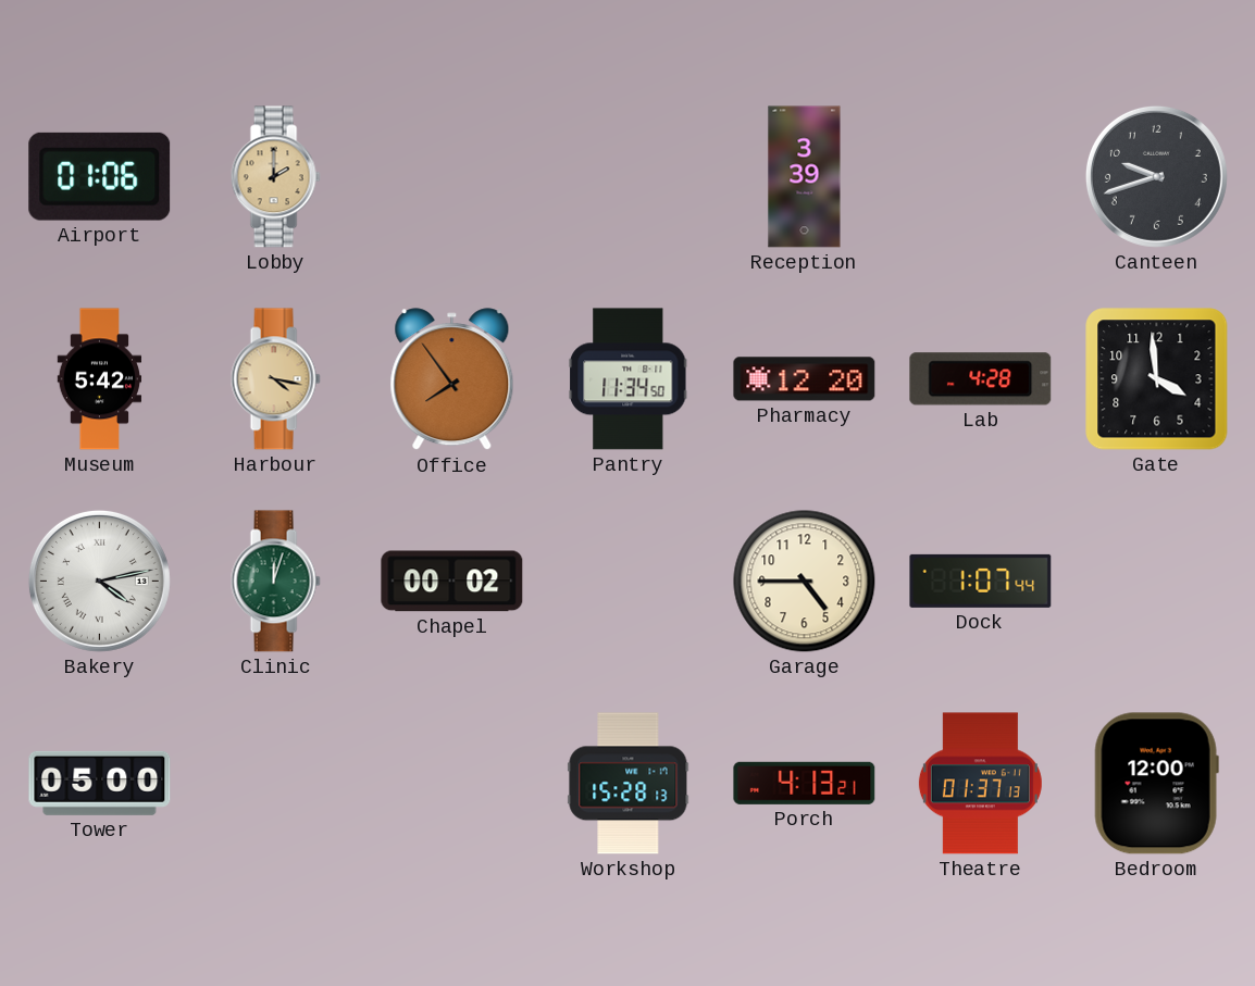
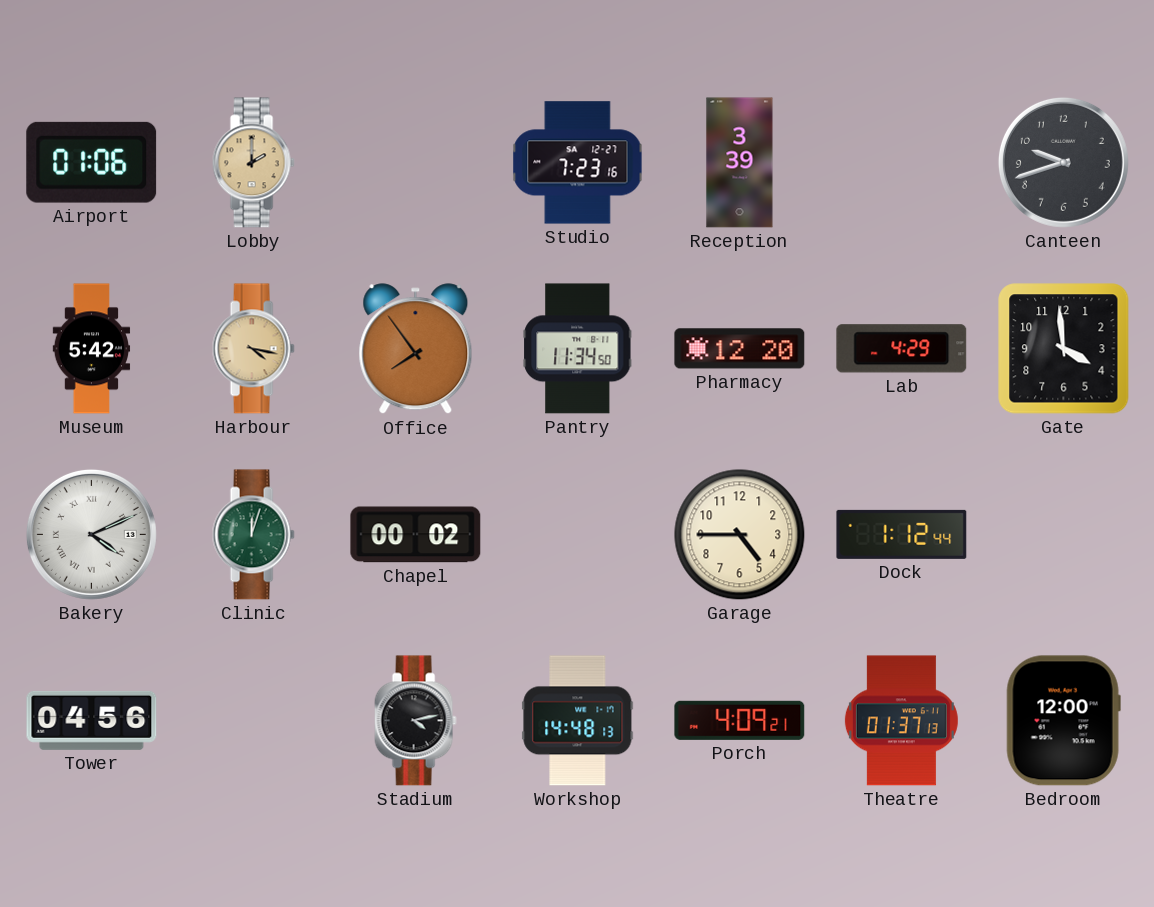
Studio: none -> 7:23 (578, 163)
Lab: 4:28 -> 4:29 (902, 349)
Bakery: 4:13 -> 4:11 (91, 534)
Dock: 1:07 -> 1:12 (902, 534)
Tower: 05:00 -> 04:56 (92, 720)
Stadium: none -> 4:13 (415, 721)
Workshop: 15:28 -> 14:48 (578, 721)
Porch: 4:13 -> 4:09 (740, 720)
